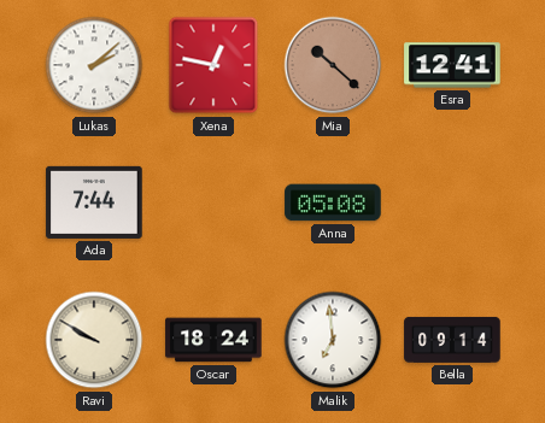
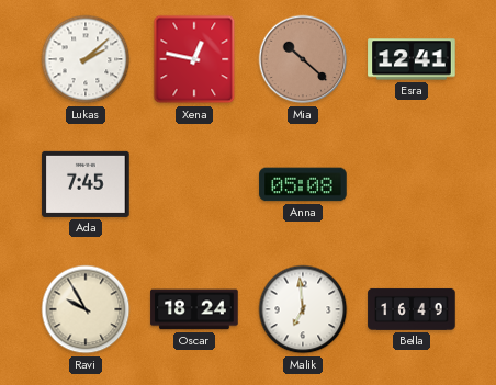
Ada: 7:44 -> 7:45 (86, 184)
Ravi: 9:50 -> 9:55 (86, 309)
Bella: 09:14 -> 16:49 (412, 309)
